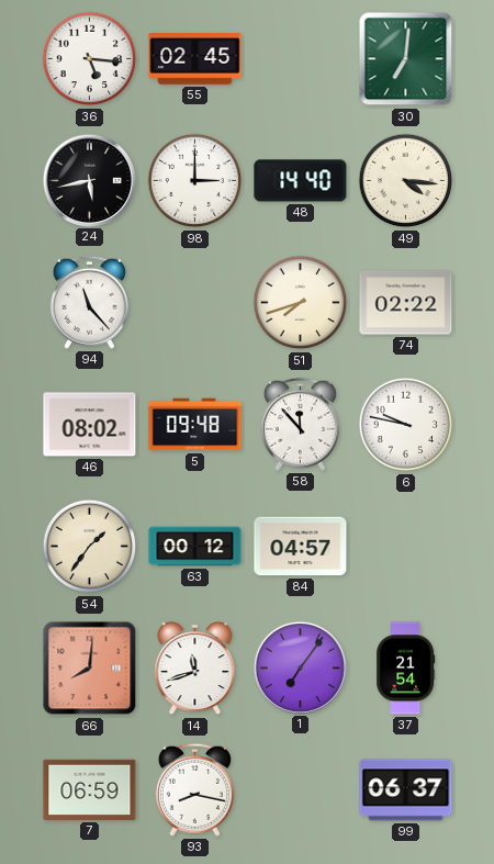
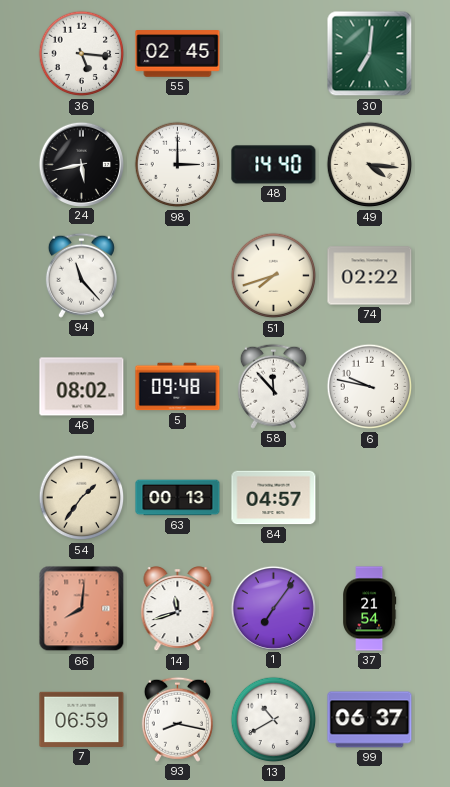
63: 00:12 -> 00:13 (178, 498)
13: none -> 10:40 (274, 720)
